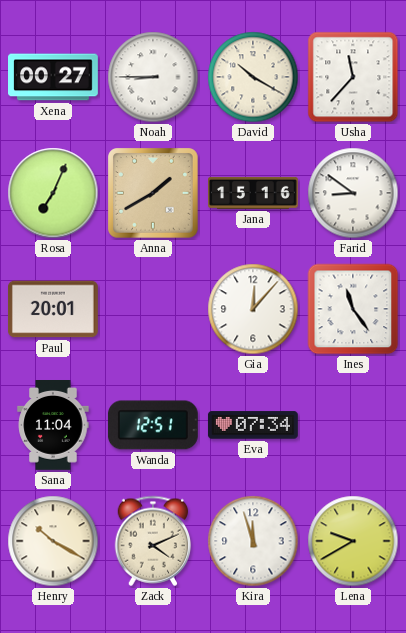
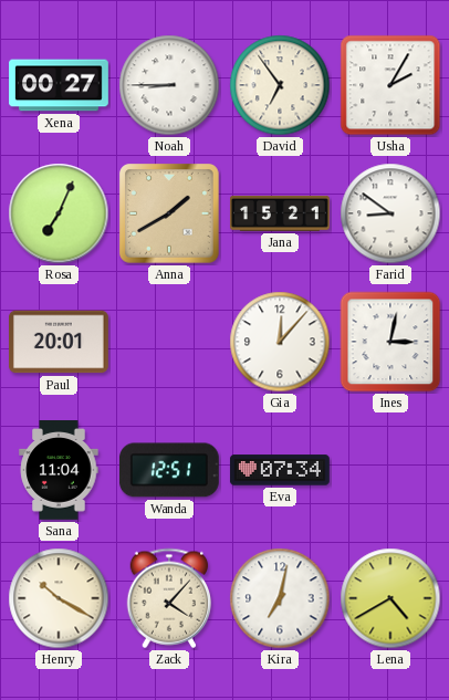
David: 10:20 -> 6:54 (280, 85)
Usha: 11:37 -> 2:05 (390, 85)
Jana: 15:16 -> 15:21 (281, 213)
Ines: 11:24 -> 3:02 (390, 342)
Zack: 4:11 -> 4:07 (169, 598)
Kira: 11:57 -> 7:02 (280, 598)
Lena: 9:40 -> 4:40 (390, 598)
